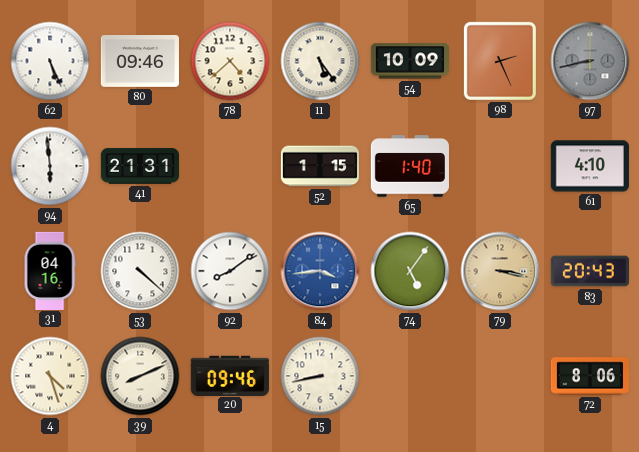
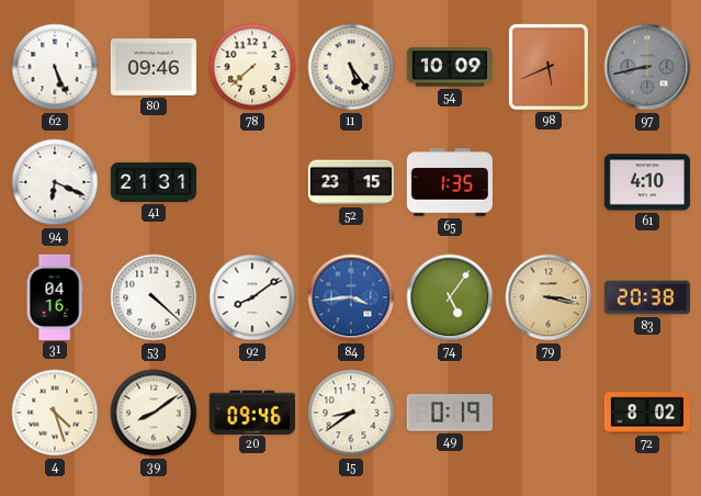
78: 4:38 -> 7:38 (252, 67)
98: 2:26 -> 5:41 (549, 67)
94: 5:59 -> 6:19 (55, 182)
52: 1:15 -> 23:15 (351, 182)
65: 1:40 -> 1:35 (450, 182)
83: 20:43 -> 20:38 (647, 297)
39: 8:11 -> 8:09 (154, 413)
15: 8:43 -> 8:39 (351, 413)
49: none -> 0:19 (450, 413)
72: 8:06 -> 8:02 (646, 413)
